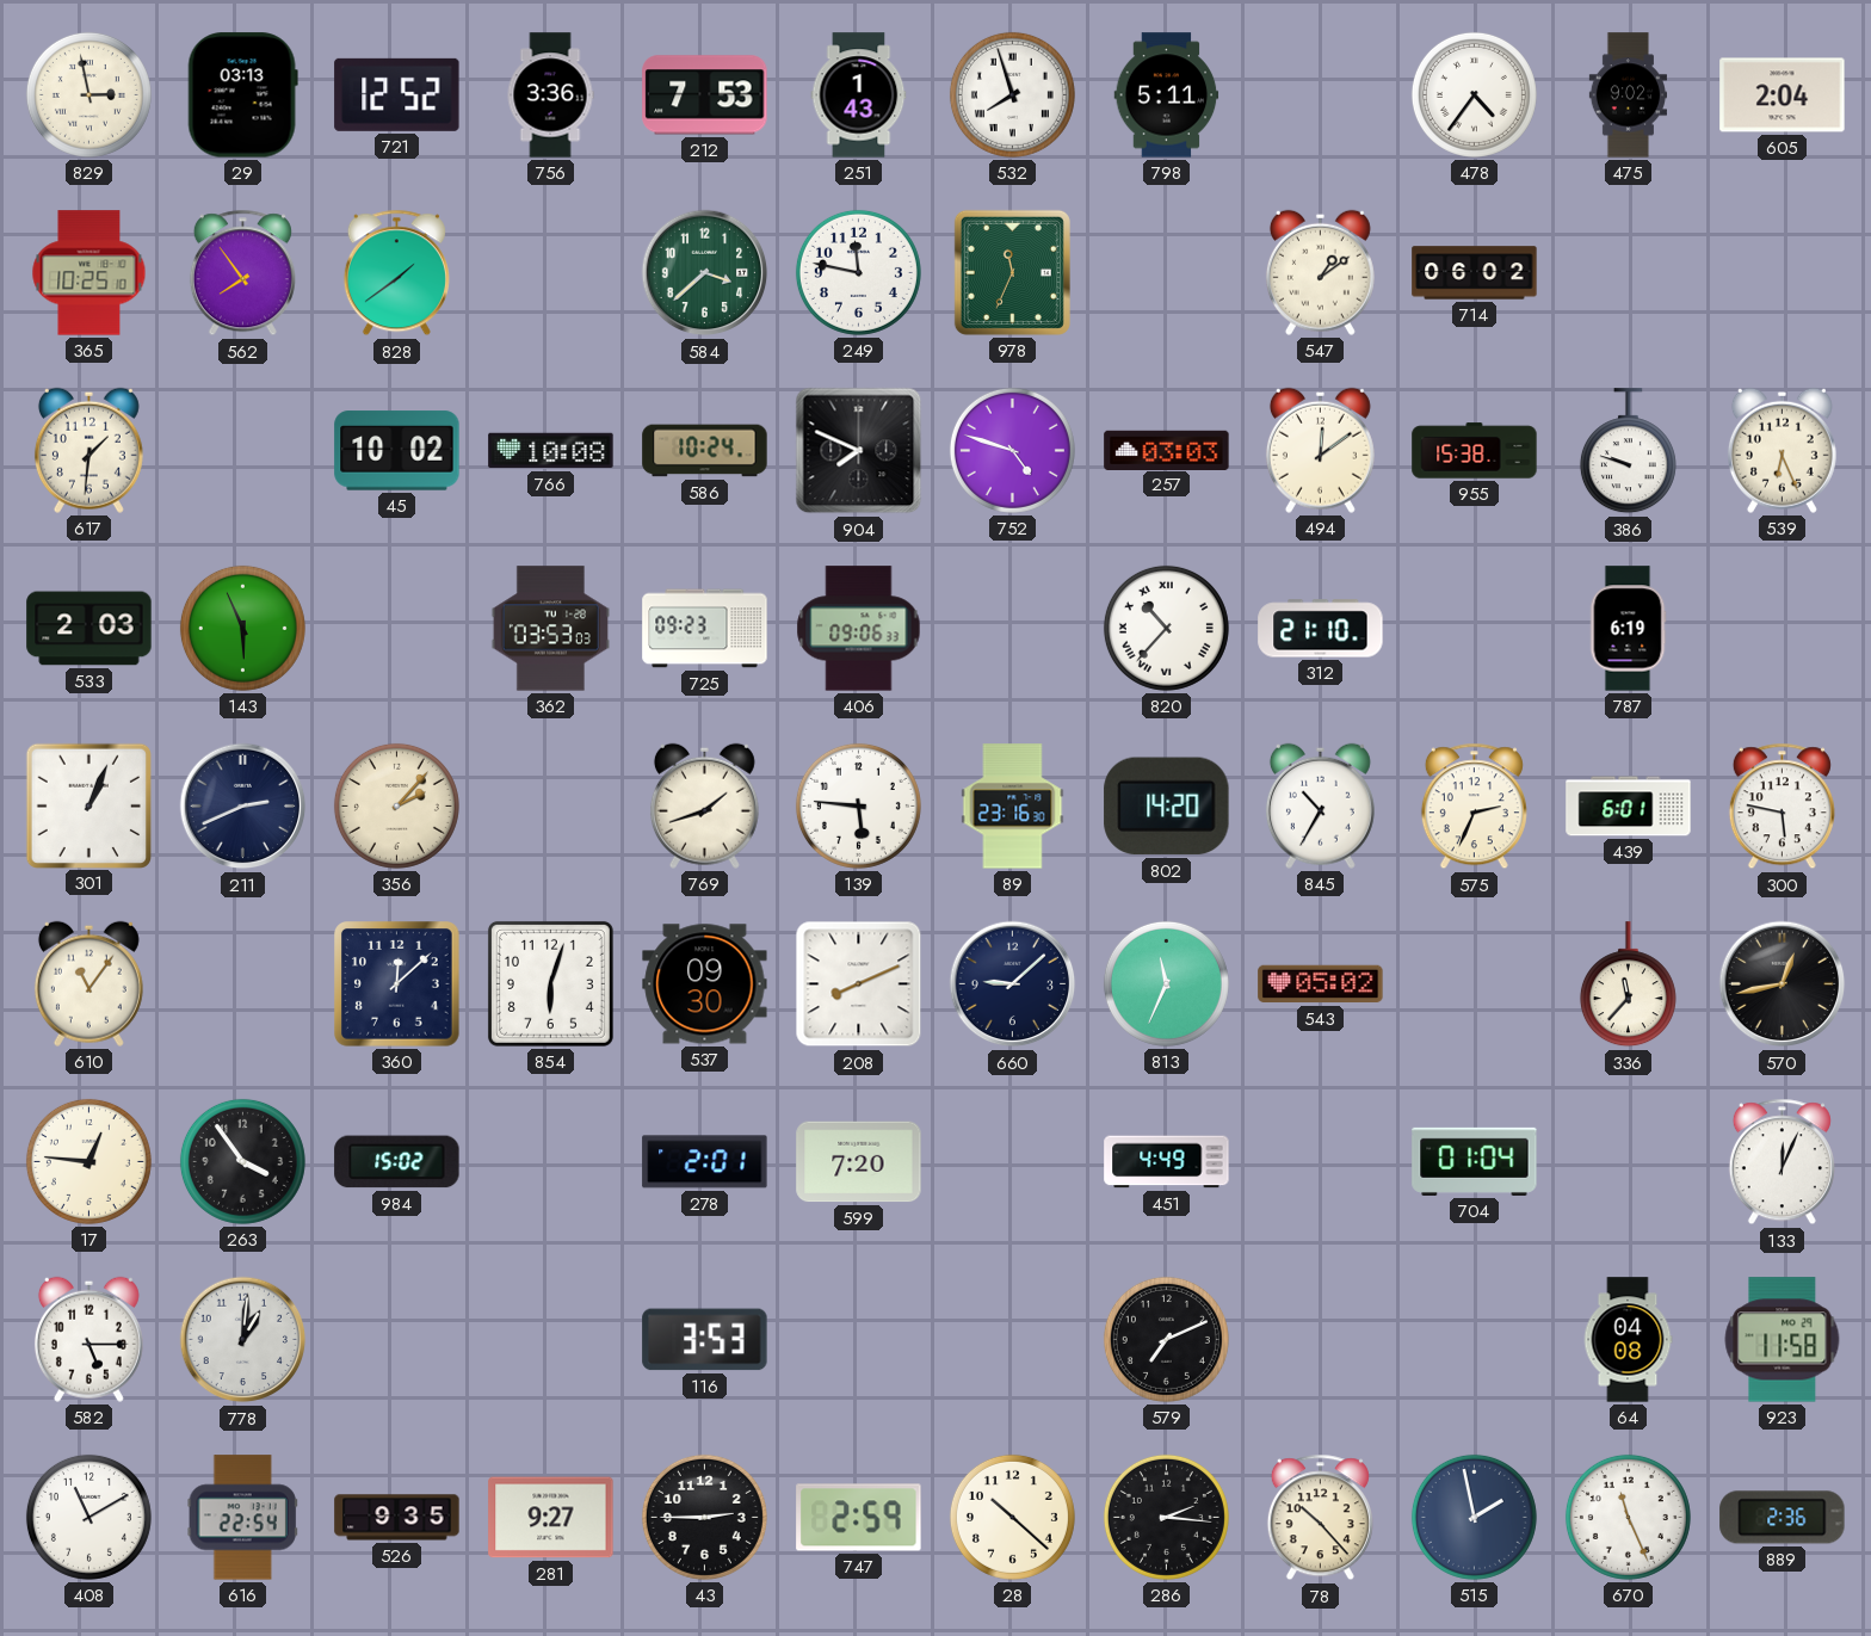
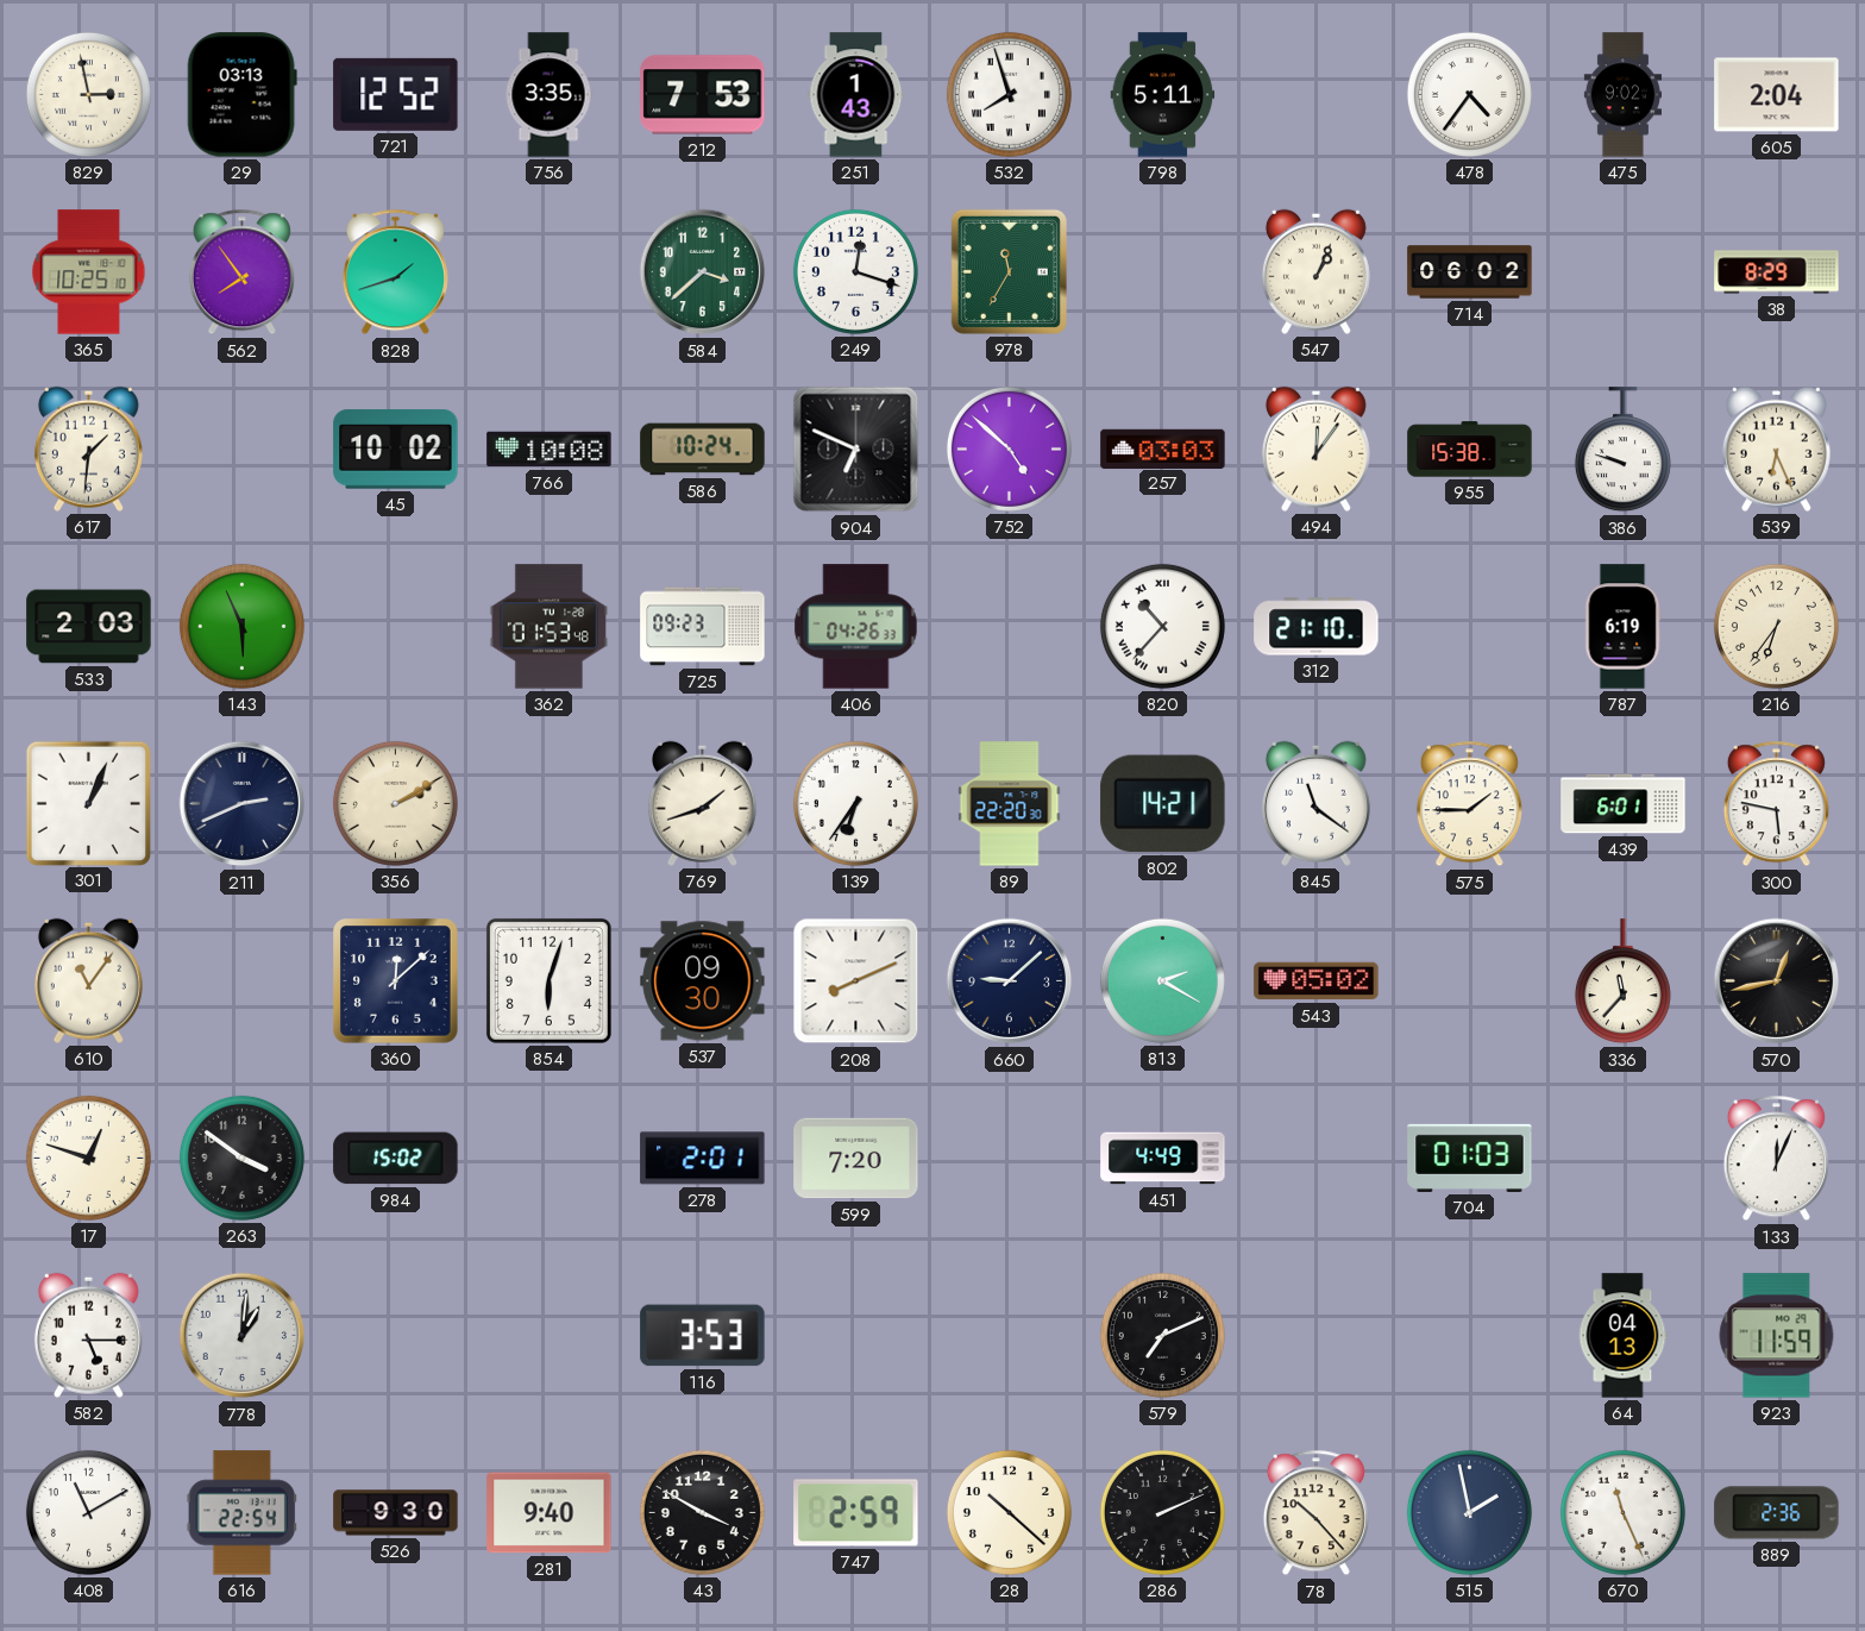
756: 3:36 -> 3:35 (548, 95)
828: 1:39 -> 1:42 (395, 272)
249: 11:47 -> 12:18 (855, 271)
978: 11:34 -> 11:35 (1009, 271)
547: 1:09 -> 1:04 (1315, 271)
38: none -> 8:29 (1777, 272)
904: 7:49 -> 6:49 (856, 450)
752: 4:48 -> 4:52 (1009, 448)
494: 12:09 -> 12:06 (1315, 448)
362: 03:53 -> 01:53 (548, 627)
406: 09:06 -> 04:26 (856, 627)
216: none -> 6:36 (1776, 626)
356: 2:07 -> 2:10 (395, 803)
139: 5:46 -> 6:36 (855, 803)
89: 23:16 -> 22:20 (1010, 804)
802: 14:20 -> 14:21 (1163, 804)
845: 10:35 -> 11:21 (1315, 803)
575: 2:34 -> 1:45 (1469, 804)
813: 11:34 -> 2:20 (1162, 980)
17: 12:46 -> 12:48 (88, 1158)
263: 3:54 -> 3:51 (241, 1158)
704: 01:04 -> 01:03 (1470, 1158)
64: 04:08 -> 04:13 (1622, 1336)
923: 11:58 -> 11:59 (1777, 1336)
526: 9:35 -> 9:30 (396, 1513)
281: 9:27 -> 9:40 (550, 1513)
43: 2:45 -> 3:50 (702, 1512)
286: 2:16 -> 2:11 (1162, 1512)
